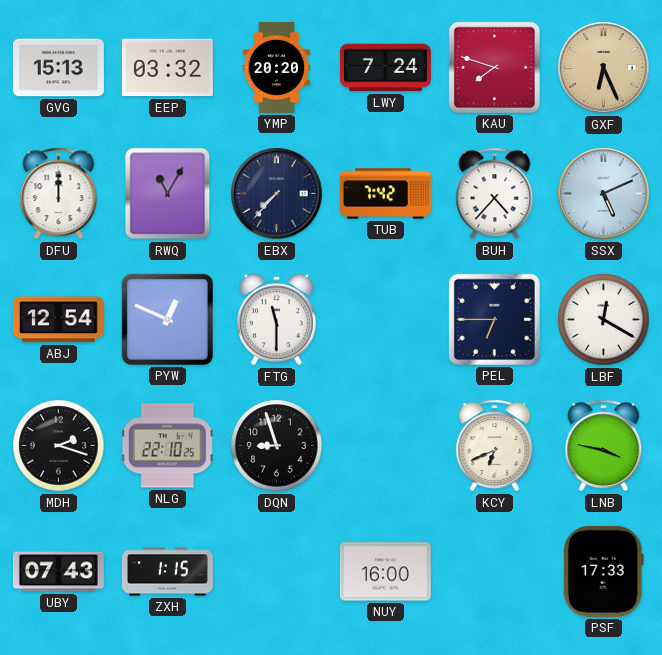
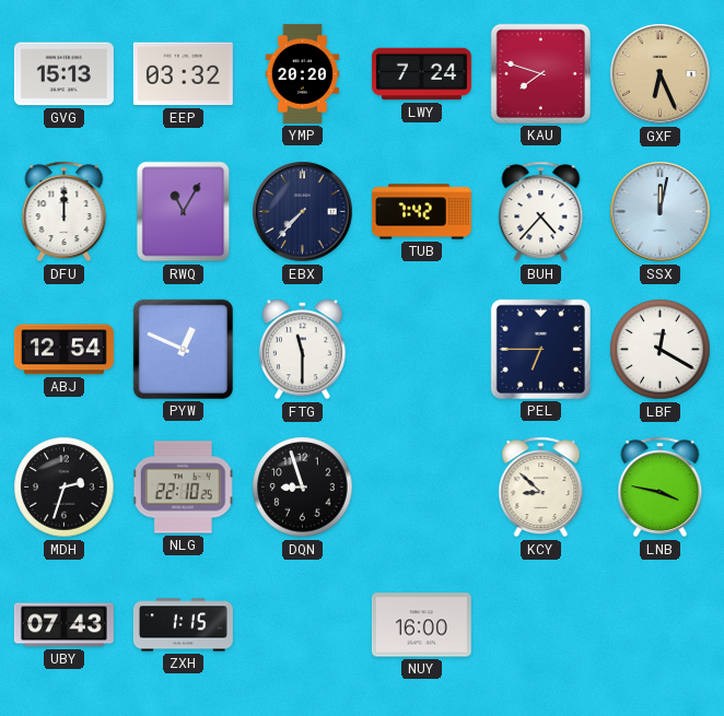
SSX: 5:11 -> 12:02 (661, 212)
MDH: 2:18 -> 2:33 (65, 488)
KCY: 6:41 -> 8:52 (541, 488)
PSF: 17:33 -> none (603, 571)
